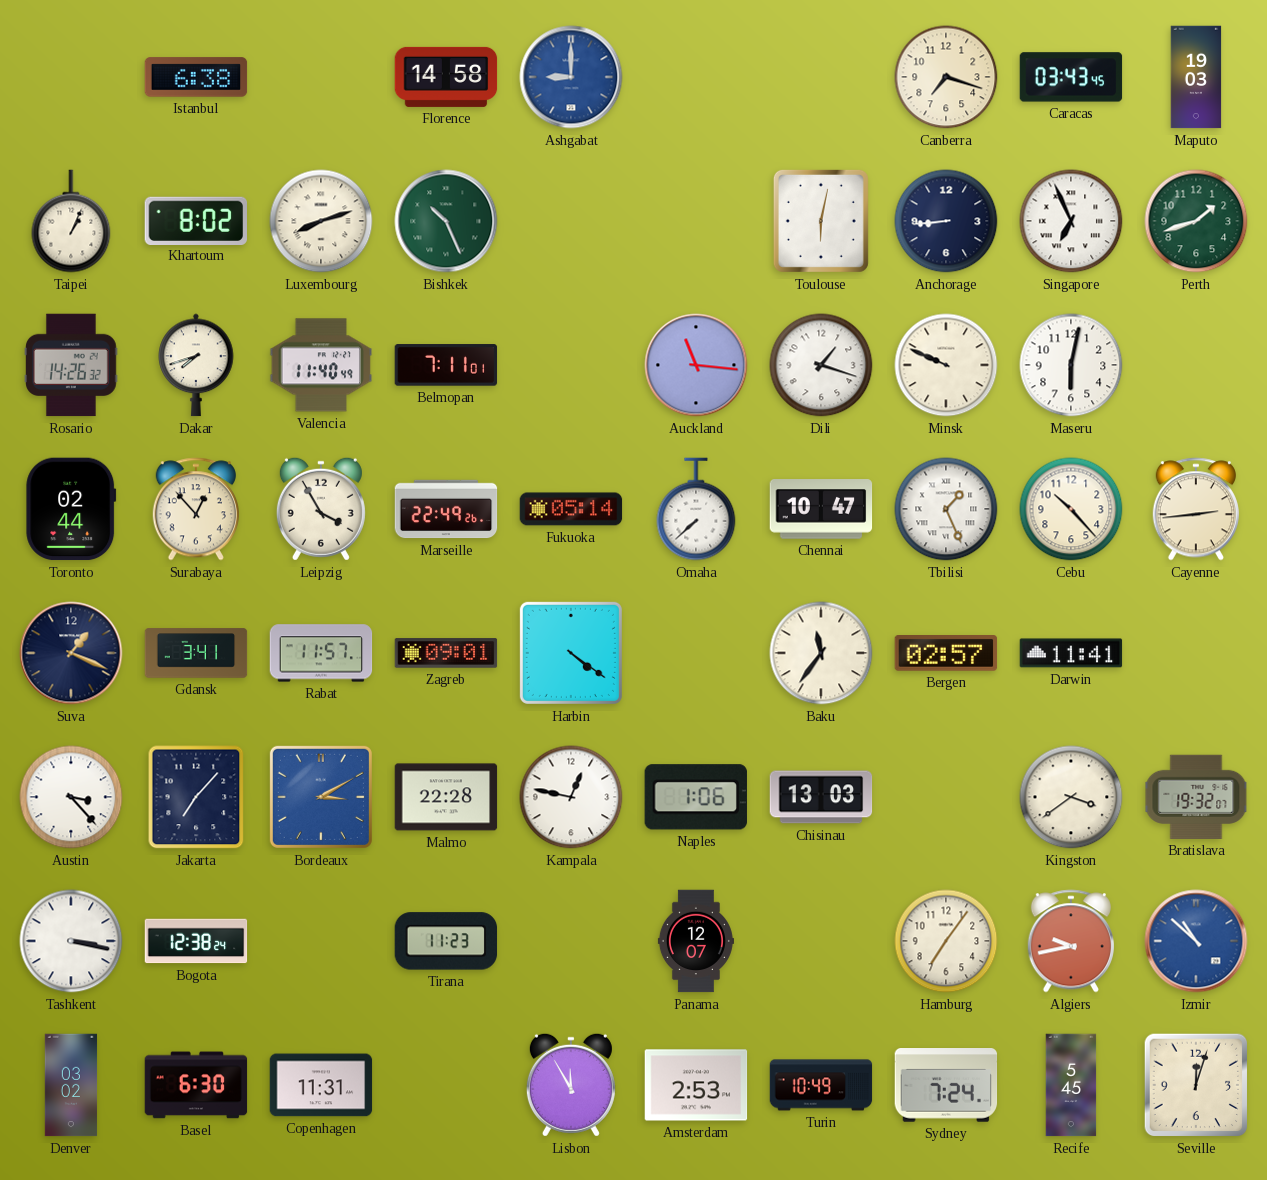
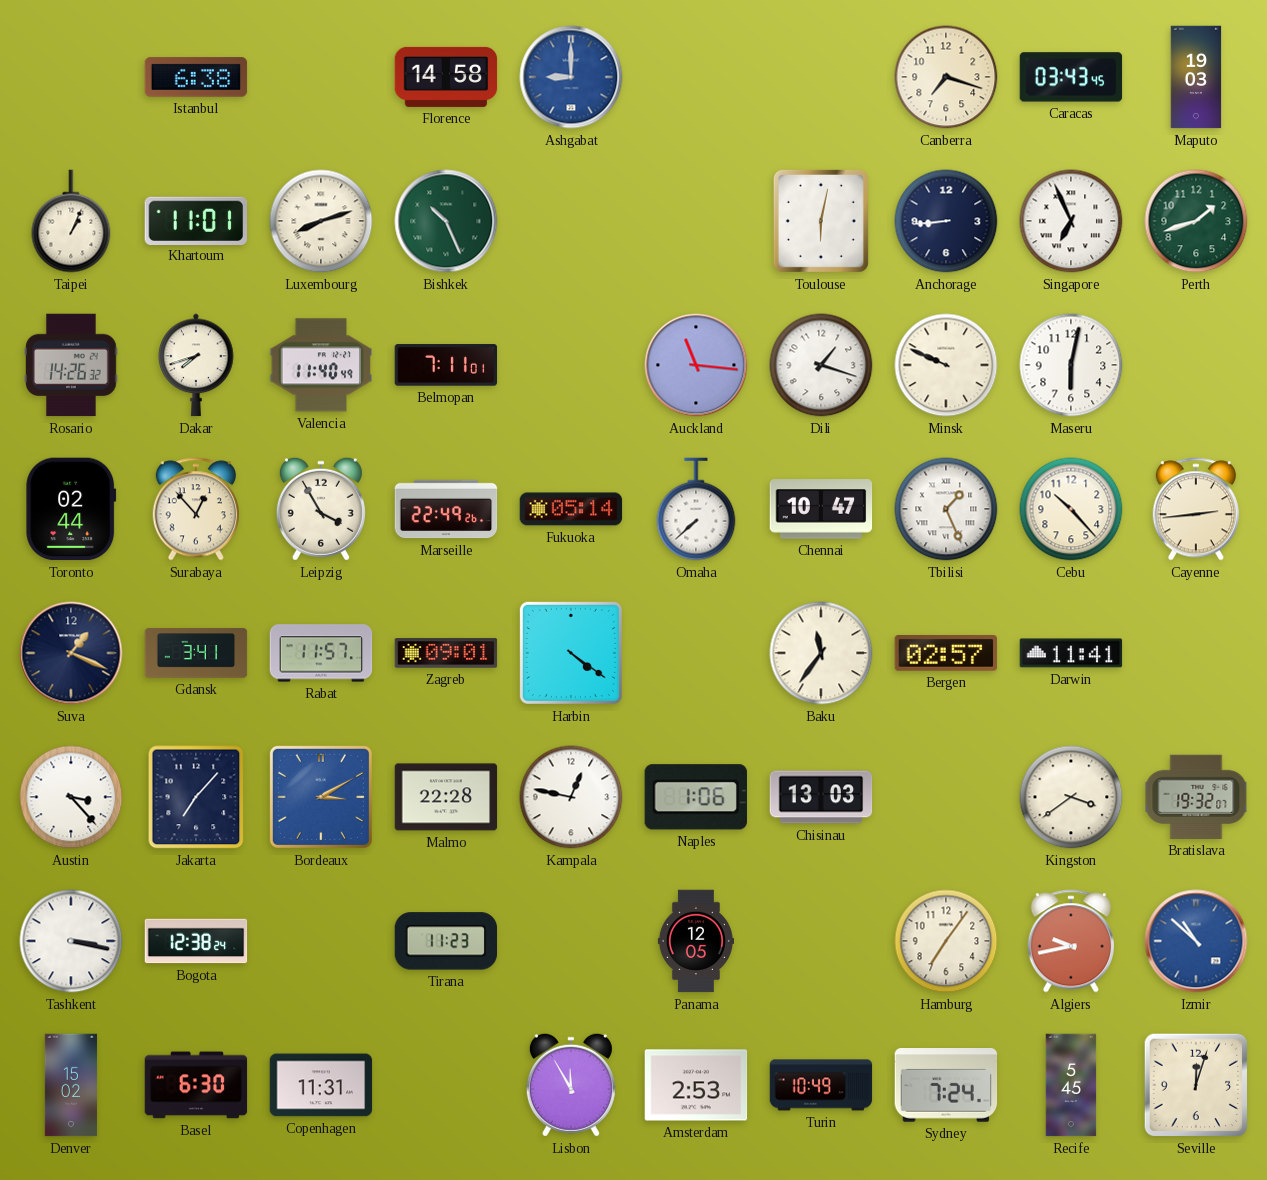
Khartoum: 8:02 -> 11:01 (196, 220)
Panama: 12:07 -> 12:05 (696, 941)
Denver: 03:02 -> 15:02 (71, 1085)
